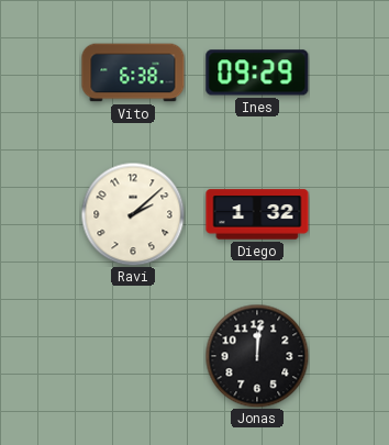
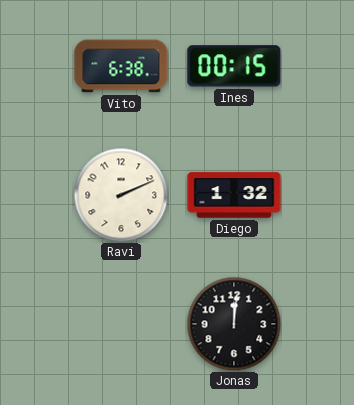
Ines: 09:29 -> 00:15 (234, 66)
Ravi: 2:08 -> 2:11 (121, 195)
